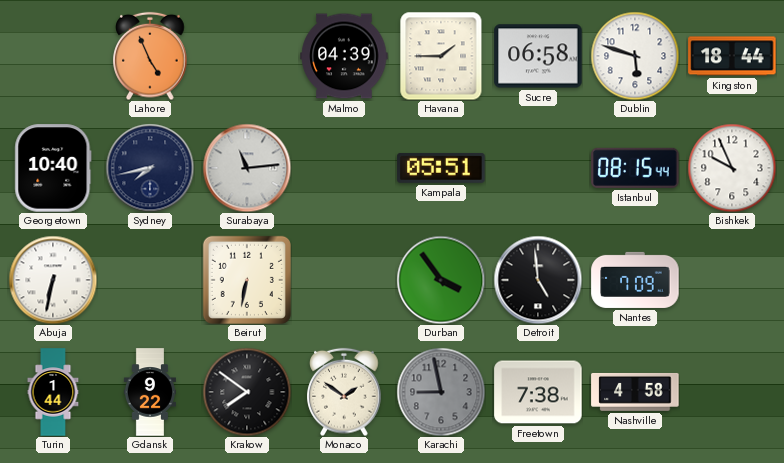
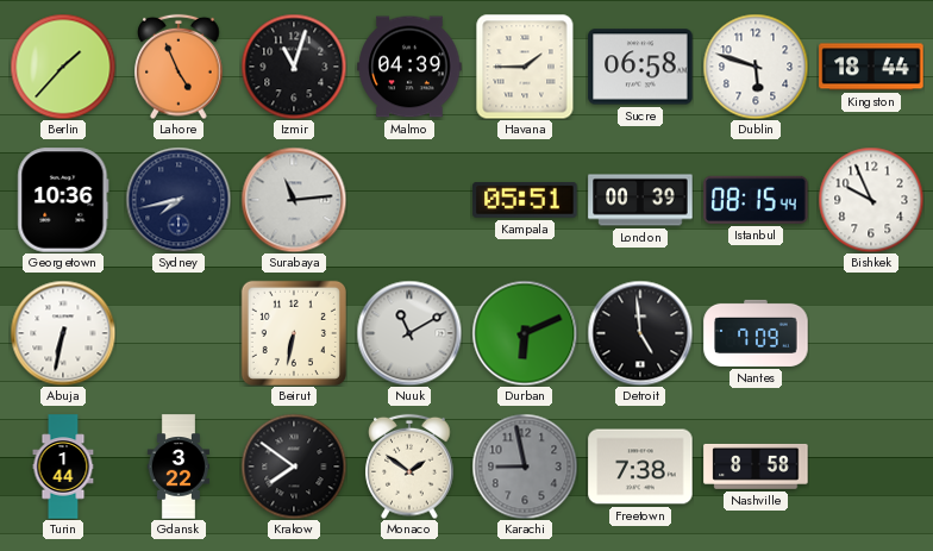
Berlin: none -> 1:37 (63, 67)
Izmir: none -> 11:03 (294, 67)
Georgetown: 10:40 -> 10:36 (63, 200)
London: none -> 00:39 (640, 200)
Nuuk: none -> 11:10 (409, 333)
Durban: 3:54 -> 6:11 (525, 333)
Gdansk: 9:22 -> 3:22 (177, 467)
Nashville: 4:58 -> 8:58 (756, 467)
